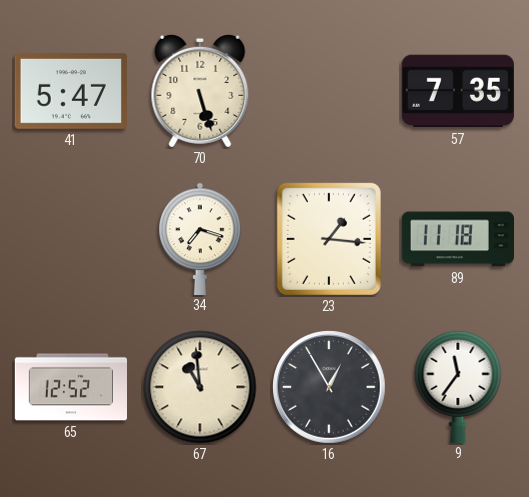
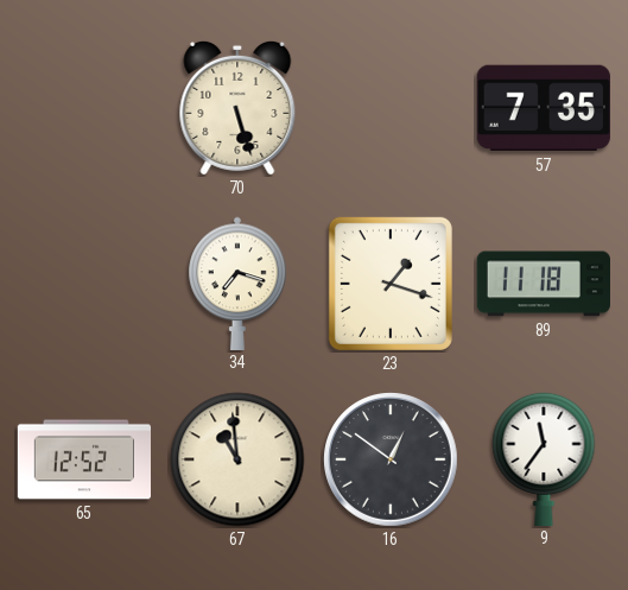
41: 5:47 -> none (71, 91)
23: 1:16 -> 1:18 (391, 284)
16: 12:55 -> 12:51 (391, 459)
